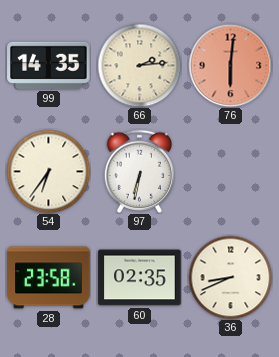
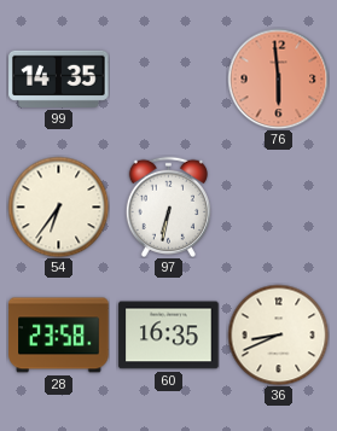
66: 2:14 -> none (139, 65)
76: 6:01 -> 5:59 (278, 78)
60: 02:35 -> 16:35 (169, 336)
